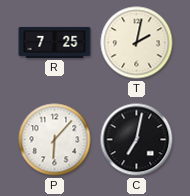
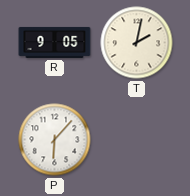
R: 7:25 -> 9:05 (55, 42)
C: 7:02 -> none (137, 140)
